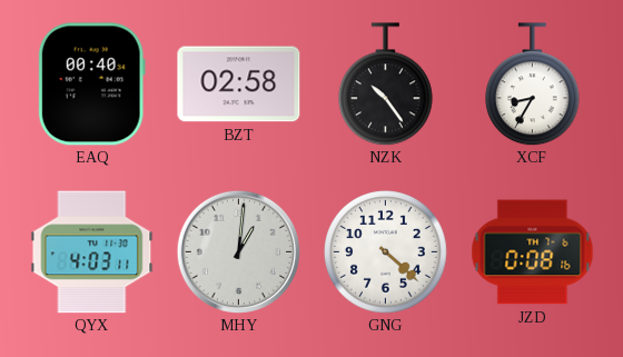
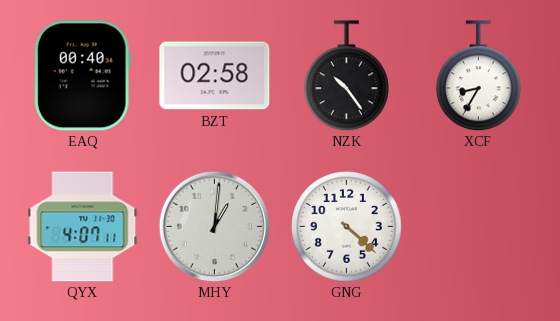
QYX: 4:03 -> 4:07 (83, 227)
JZD: 0:08 -> none (533, 252)
